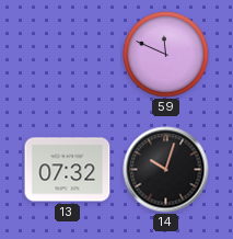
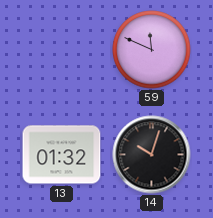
13: 07:32 -> 01:32 (62, 155)
